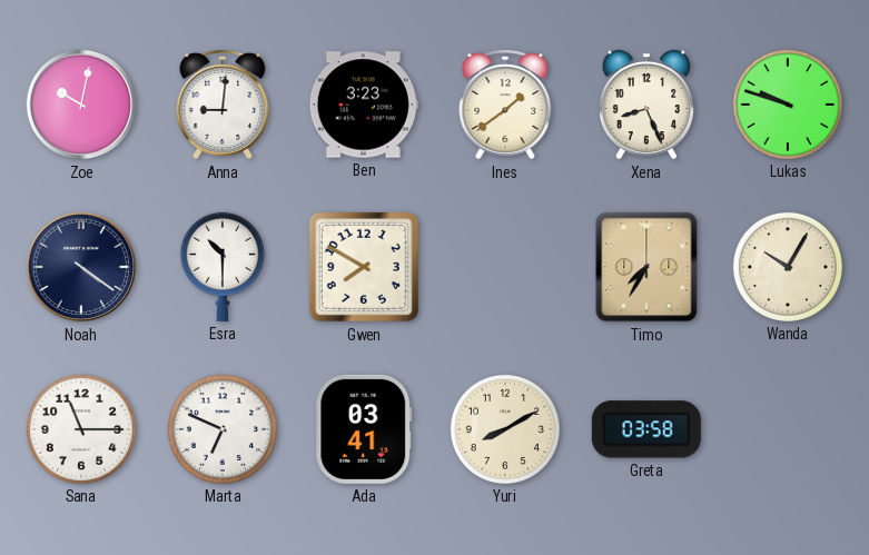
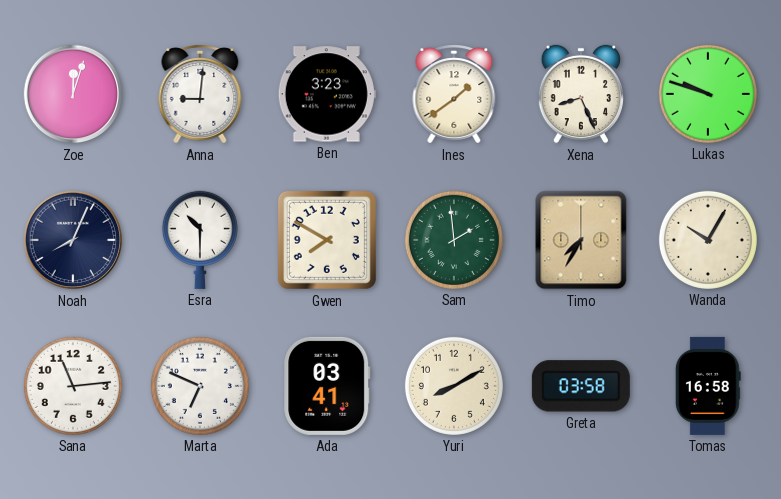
Zoe: 10:02 -> 12:03 (73, 94)
Noah: 4:21 -> 8:04 (73, 240)
Sam: none -> 1:59 (454, 240)
Sana: 11:15 -> 11:14 (73, 386)
Tomas: none -> 16:58 (708, 386)
